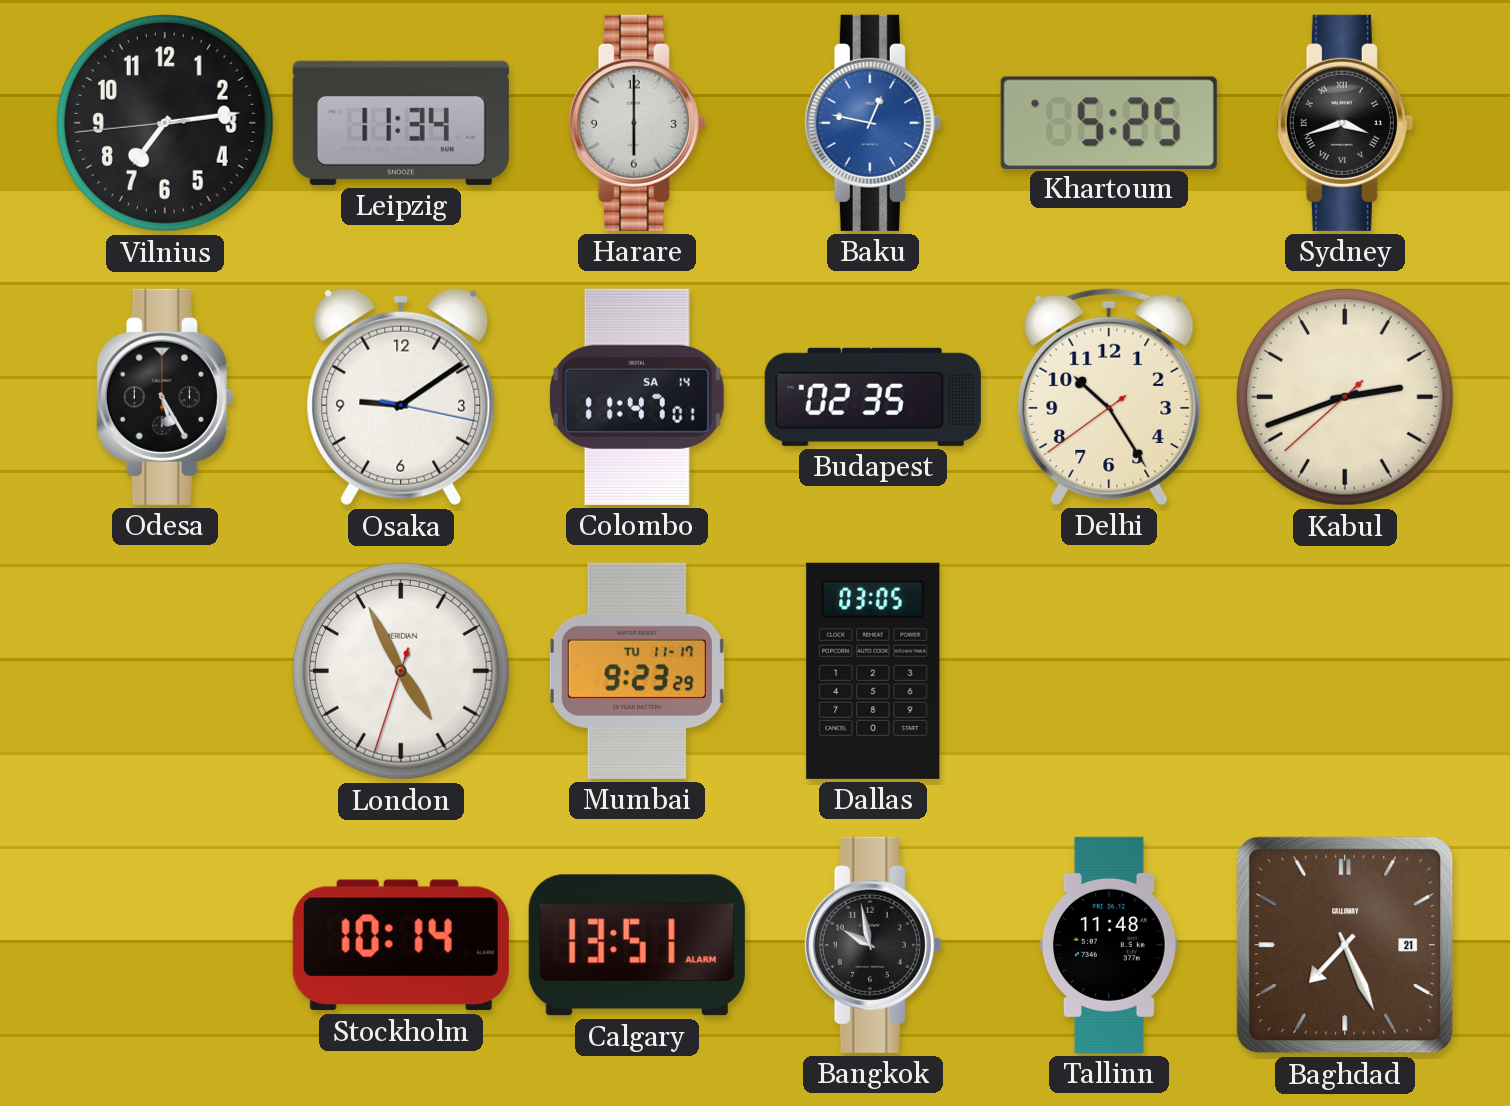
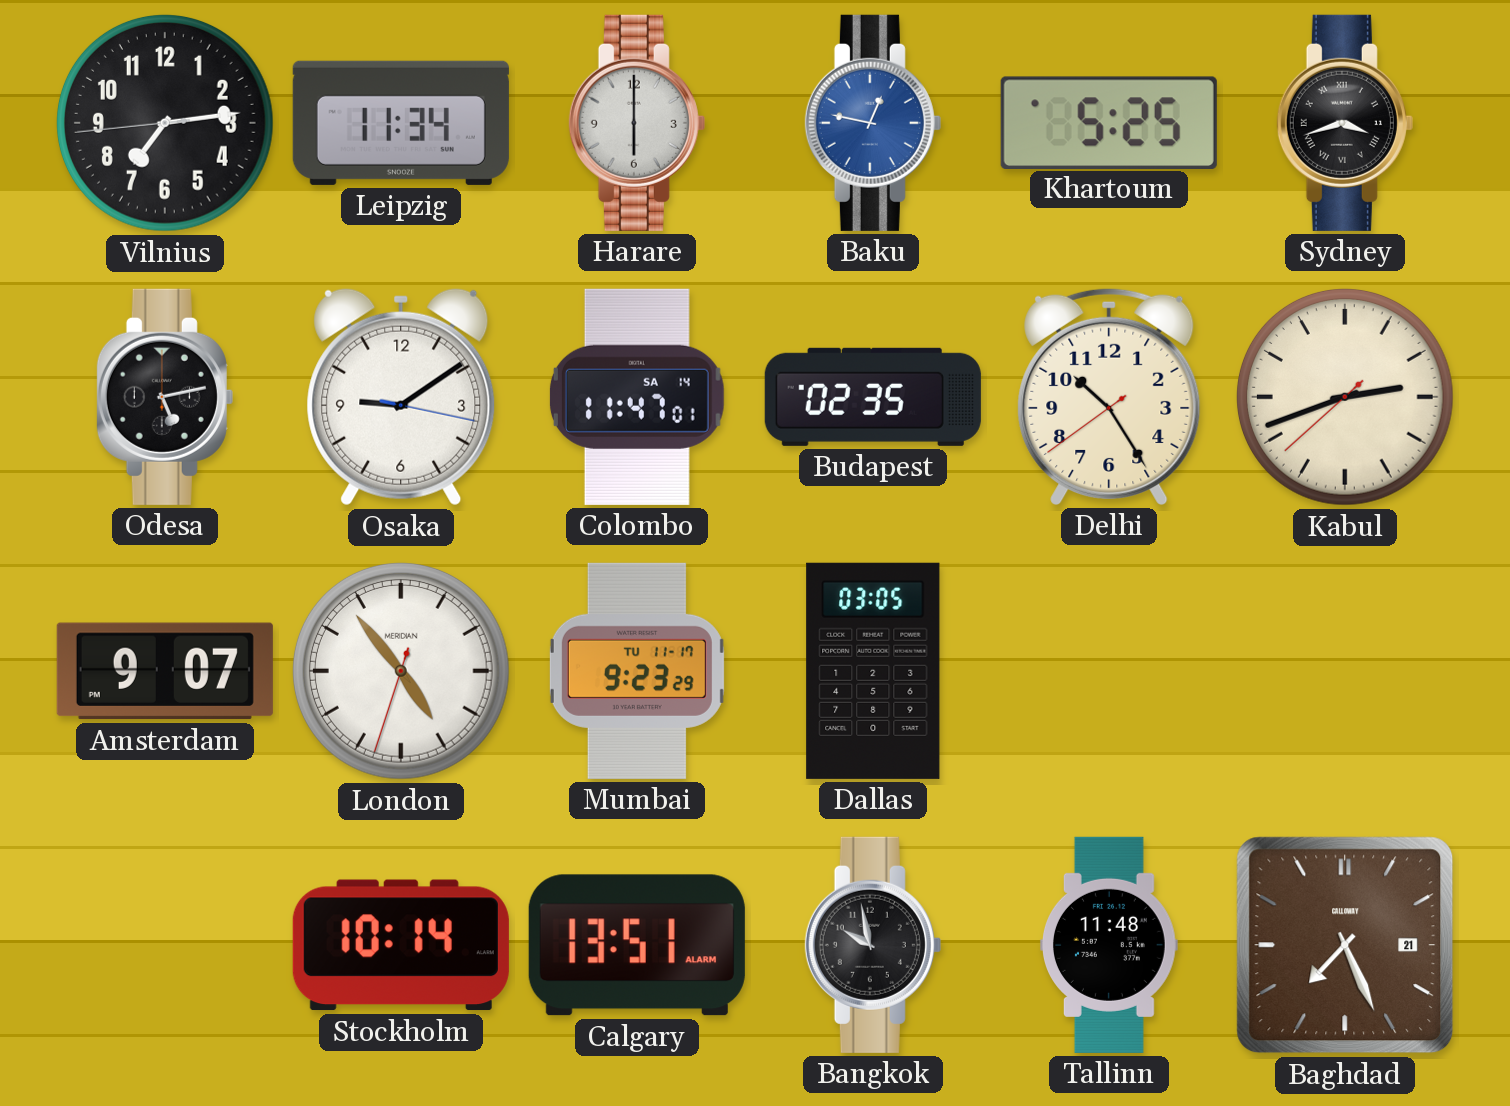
Odesa: 5:25 -> 5:13 (165, 397)
Amsterdam: none -> 9:07 (165, 671)
London: 4:55 -> 4:53 (401, 671)
